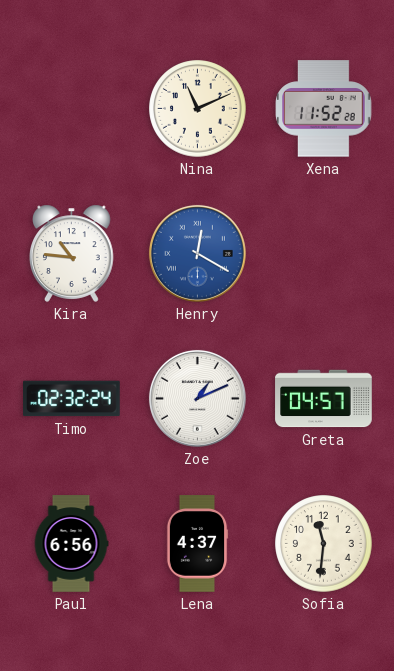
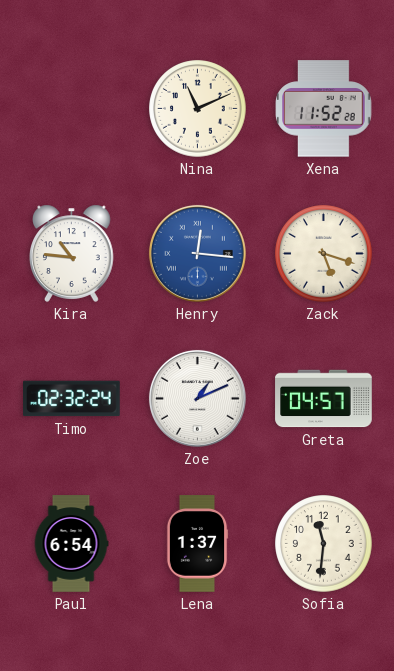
Henry: 12:20 -> 12:16 (197, 253)
Zack: none -> 5:18 (324, 254)
Paul: 6:56 -> 6:54 (71, 544)
Lena: 4:37 -> 1:37 (197, 544)
